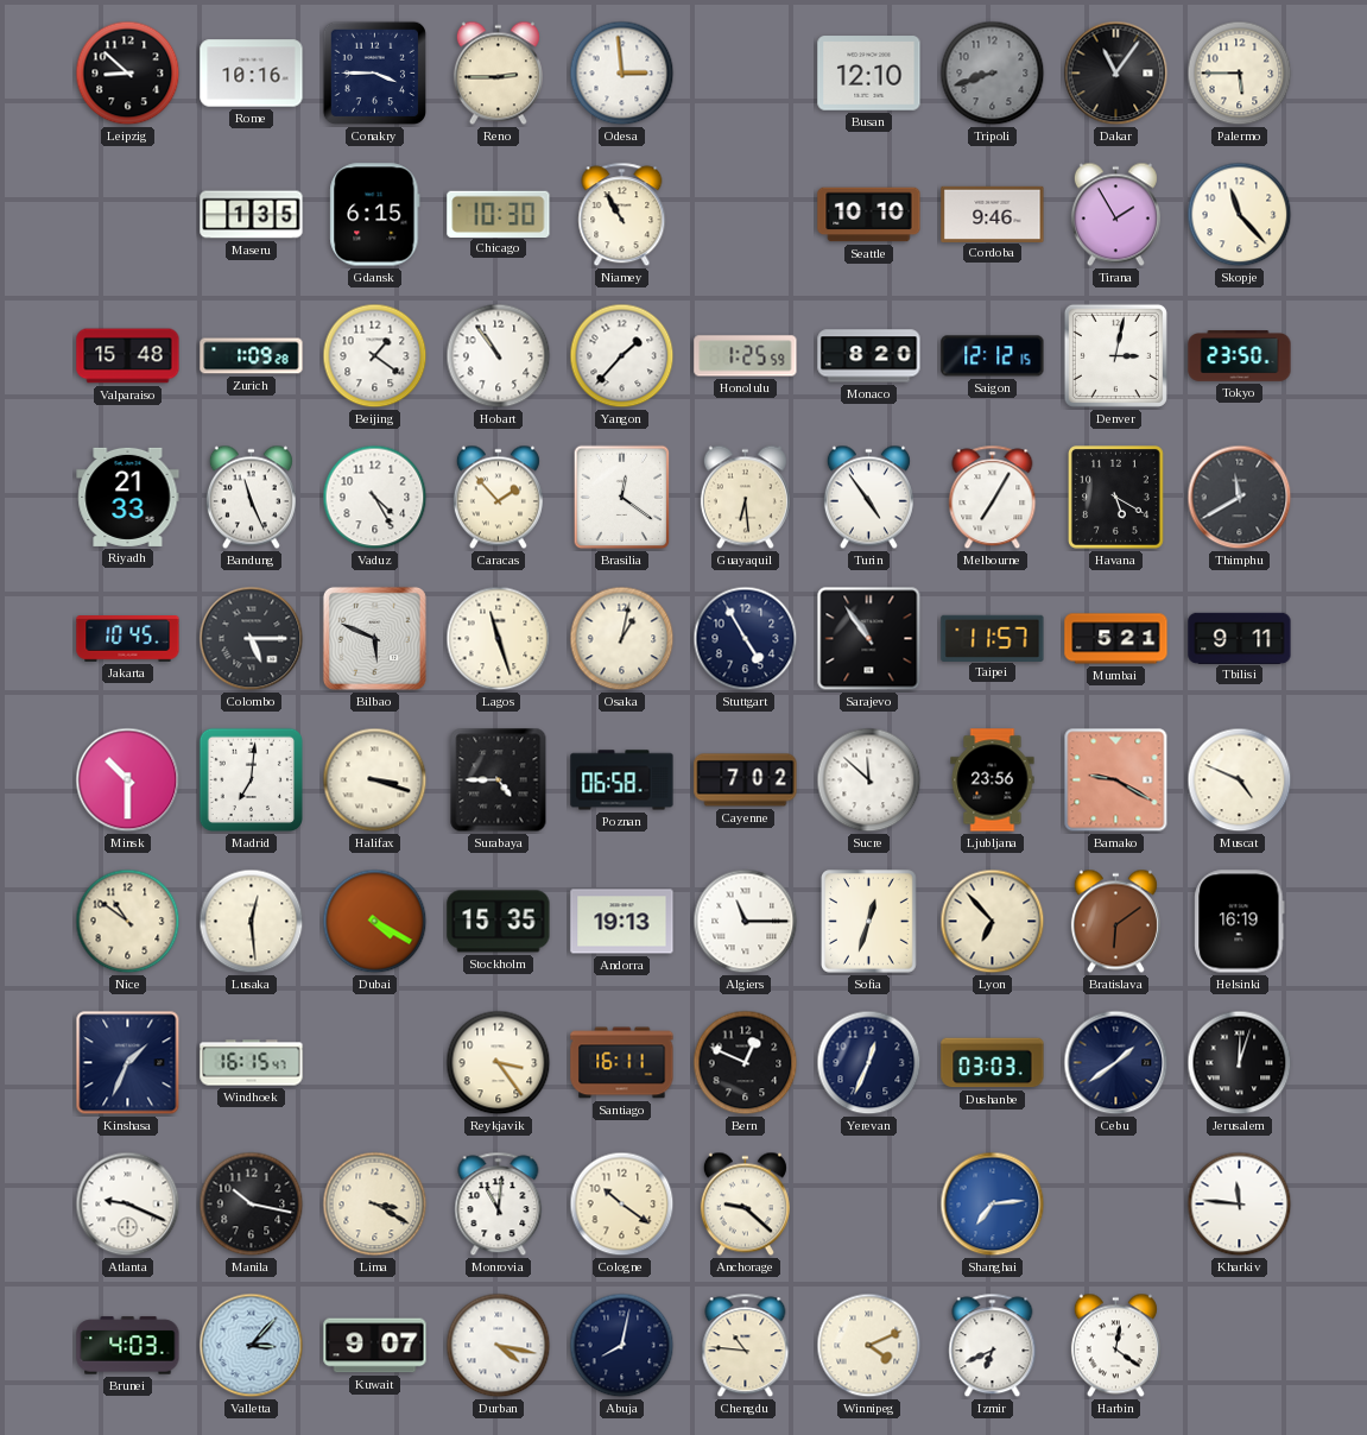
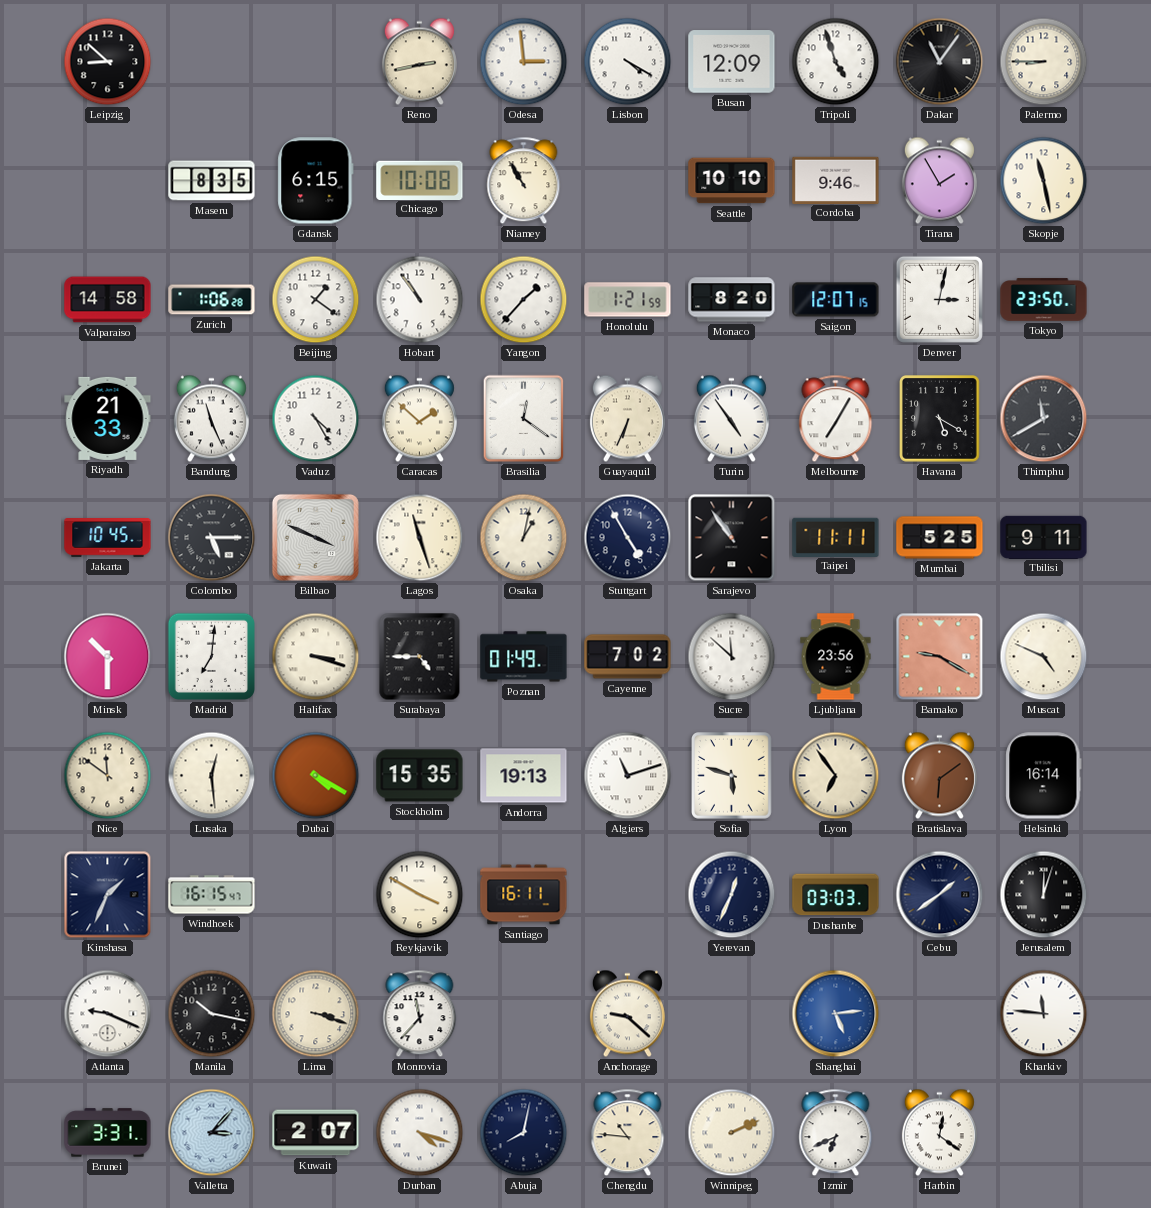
Rome: 10:16 -> none (252, 74)
Conakry: 3:45 -> none (375, 74)
Reno: 2:45 -> 2:43 (419, 62)
Lisbon: none -> 4:20 (628, 62)
Busan: 12:10 -> 12:09 (732, 62)
Tripoli: 8:42 -> 4:57 (836, 62)
Tripoli dial: grey -> white (836, 62)
Palermo: 5:45 -> 8:45 (1044, 62)
Maseru: 1:35 -> 8:35 (212, 181)
Chicago: 10:30 -> 10:08 (420, 180)
Skopje: 11:23 -> 11:28 (1044, 181)
Valparaiso: 15:48 -> 14:58 (108, 300)
Zurich: 1:09 -> 1:06 (212, 300)
Honolulu: 1:25 -> 1:21 (628, 300)
Saigon: 12:12 -> 12:07 (836, 300)
Caracas: 1:53 -> 1:52 (419, 419)
Guayaquil: 6:29 -> 6:34 (627, 419)
Bilbao: 5:49 -> 3:49 (315, 537)
Taipei: 11:57 -> 11:11 (836, 537)
Mumbai: 5:21 -> 5:25 (940, 538)
Poznan: 06:58 -> 01:49 (524, 657)
Nice: 10:51 -> 11:51 (108, 776)
Algiers: 11:15 -> 11:12 (628, 776)
Sofia: 12:33 -> 5:48 (732, 776)
Lyon: 6:53 -> 6:54 (836, 776)
Helsinki: 16:19 -> 16:14 (1044, 776)
Reykjavik: 3:24 -> 3:50 (420, 895)
Bern: 12:49 -> none (746, 1063)
Lima: 3:20 -> 3:18 (316, 1014)
Monrovia: 11:01 -> 11:37 (420, 1014)
Cologne: 10:21 -> none (622, 1205)
Shanghai: 7:14 -> 5:14 (836, 1014)
Brunei: 4:03 -> 3:31 (108, 1133)
Kuwait: 9:07 -> 2:07 (316, 1133)
Durban: 4:17 -> 4:18 (420, 1133)
Winnipeg: 4:11 -> 2:11 (732, 1133)
